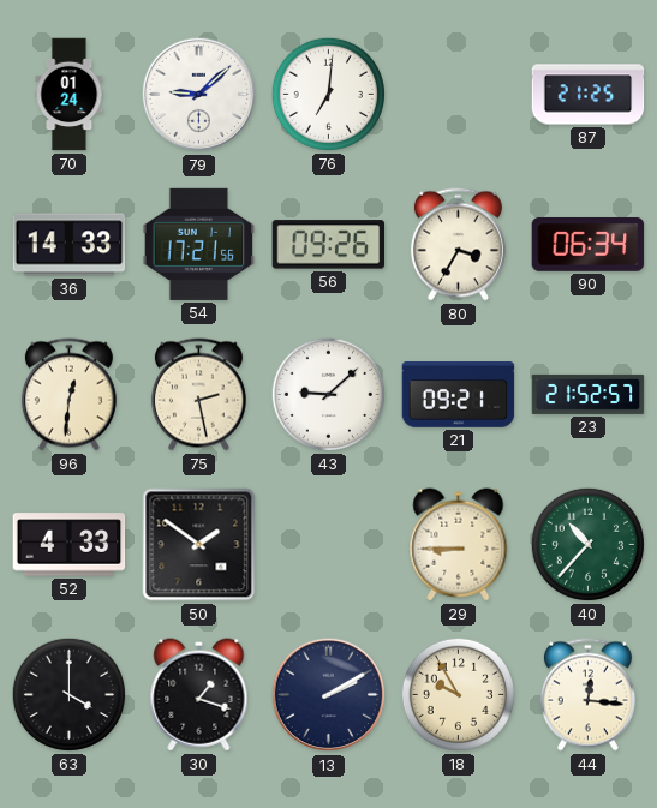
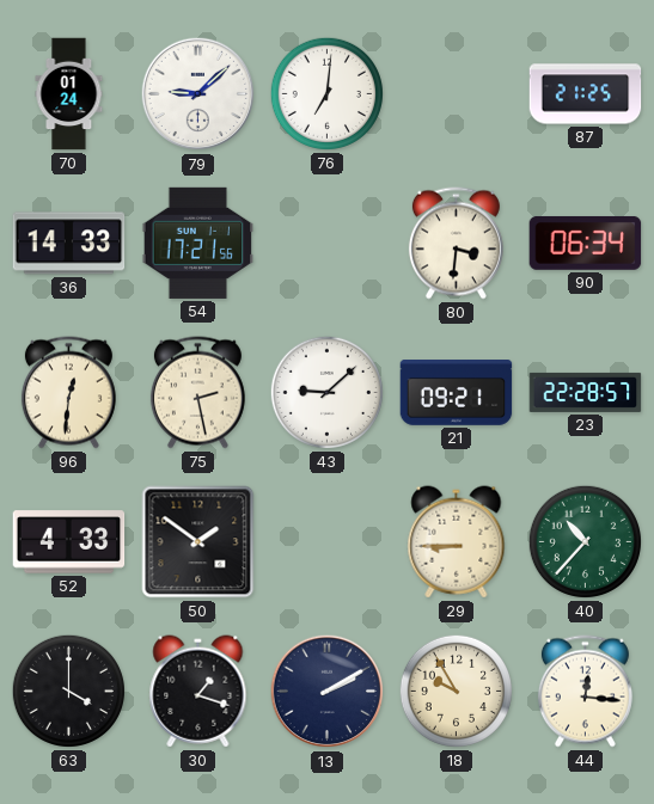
56: 09:26 -> none (329, 245)
80: 3:35 -> 3:31 (456, 244)
23: 21:52 -> 22:28 (586, 392)
